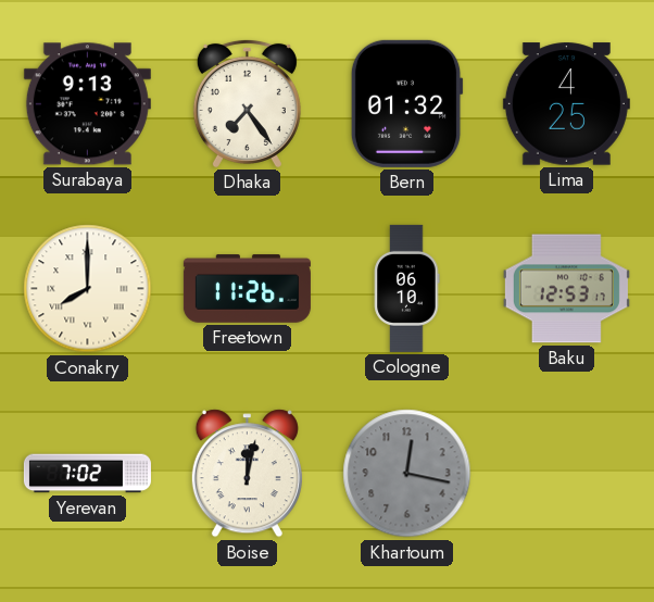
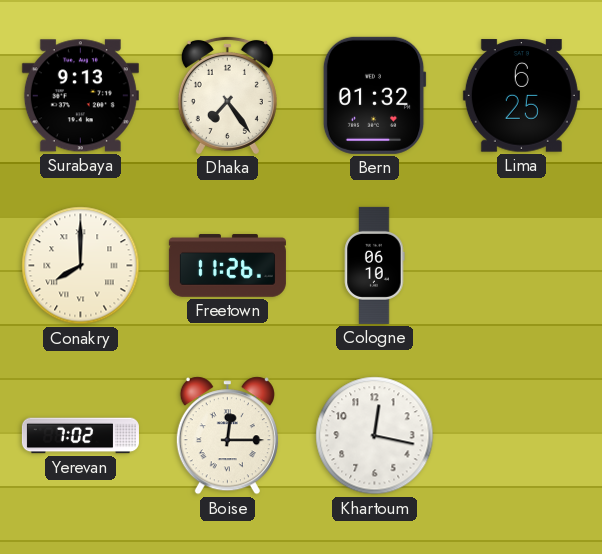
Lima: 4:25 -> 6:25 (521, 96)
Baku: 12:53 -> none (566, 289)
Boise: 12:02 -> 12:15 (227, 436)
Khartoum dial: grey -> white (375, 436)
